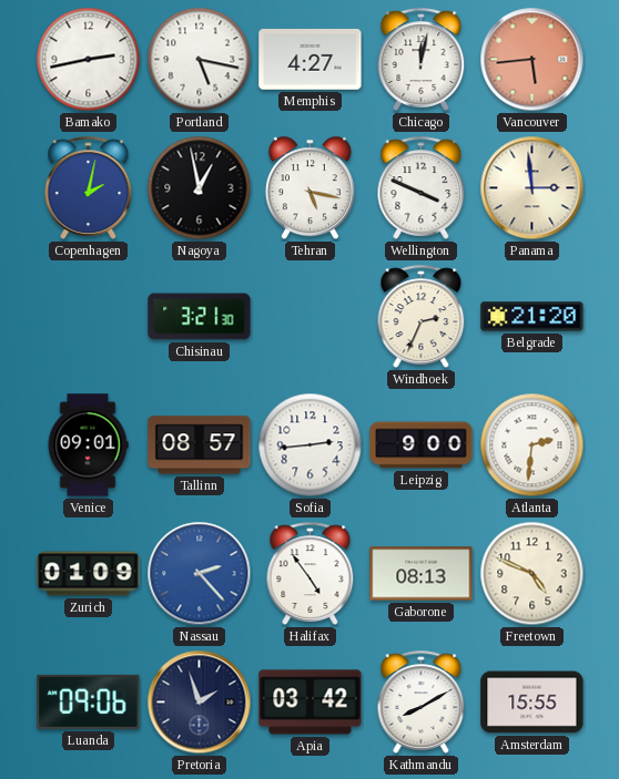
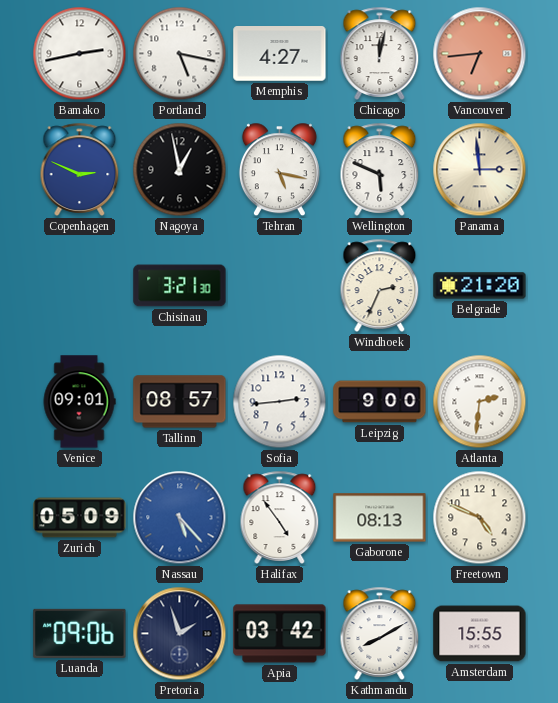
Vancouver: 5:44 -> 6:44 (480, 54)
Copenhagen: 2:02 -> 2:49 (80, 169)
Wellington: 3:49 -> 5:49 (380, 169)
Zurich: 01:09 -> 05:09 (80, 518)
Nassau: 2:23 -> 5:23 (180, 518)
